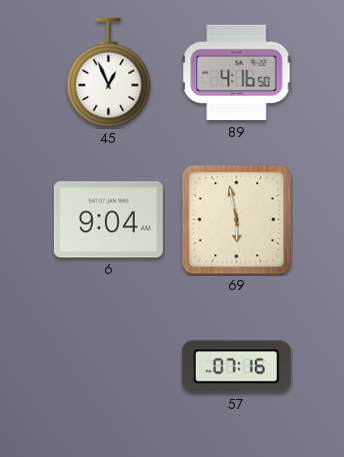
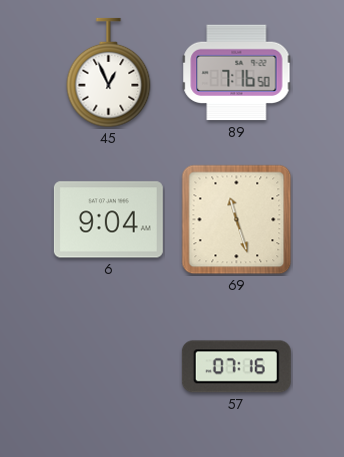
89: 4:16 -> 7:16 (237, 73)
69: 5:58 -> 11:27 (237, 220)
